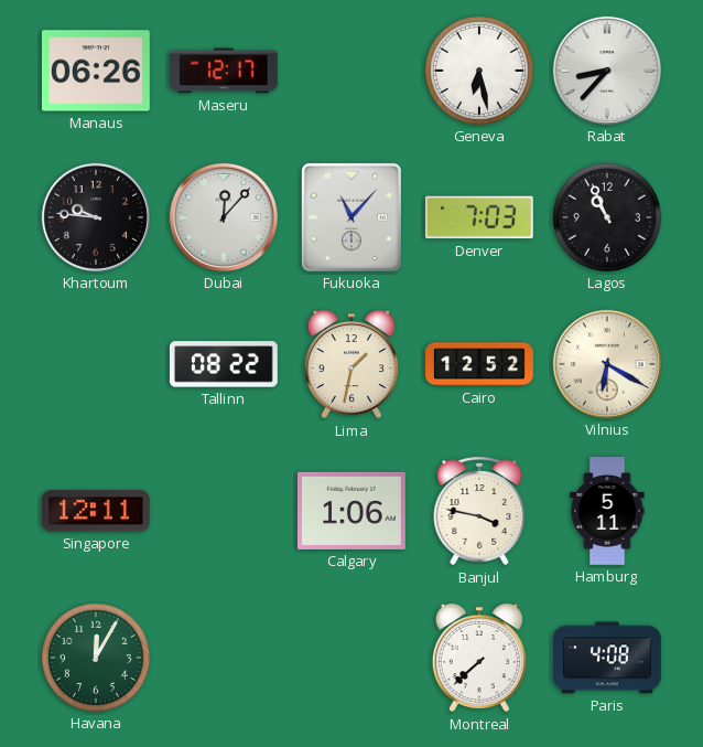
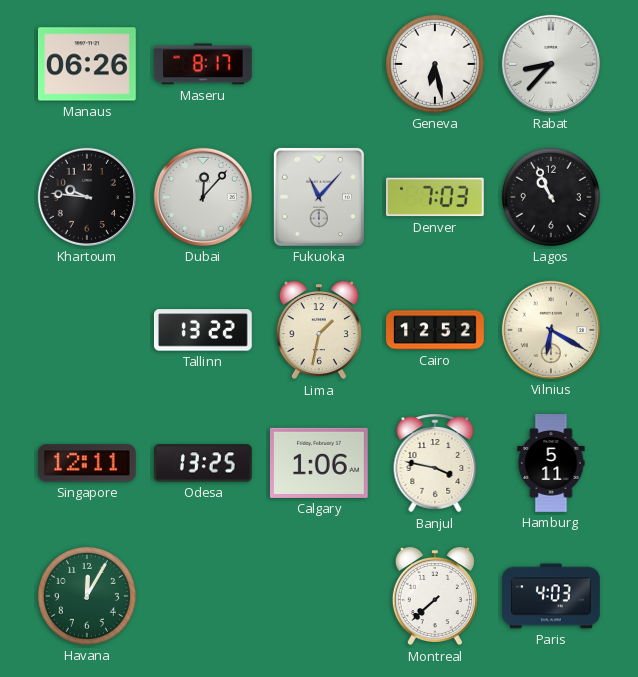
Maseru: 12:17 -> 8:17 (203, 64)
Tallinn: 08:22 -> 13:22 (203, 330)
Odesa: none -> 13:25 (203, 463)
Paris: 4:08 -> 4:03 (551, 596)
